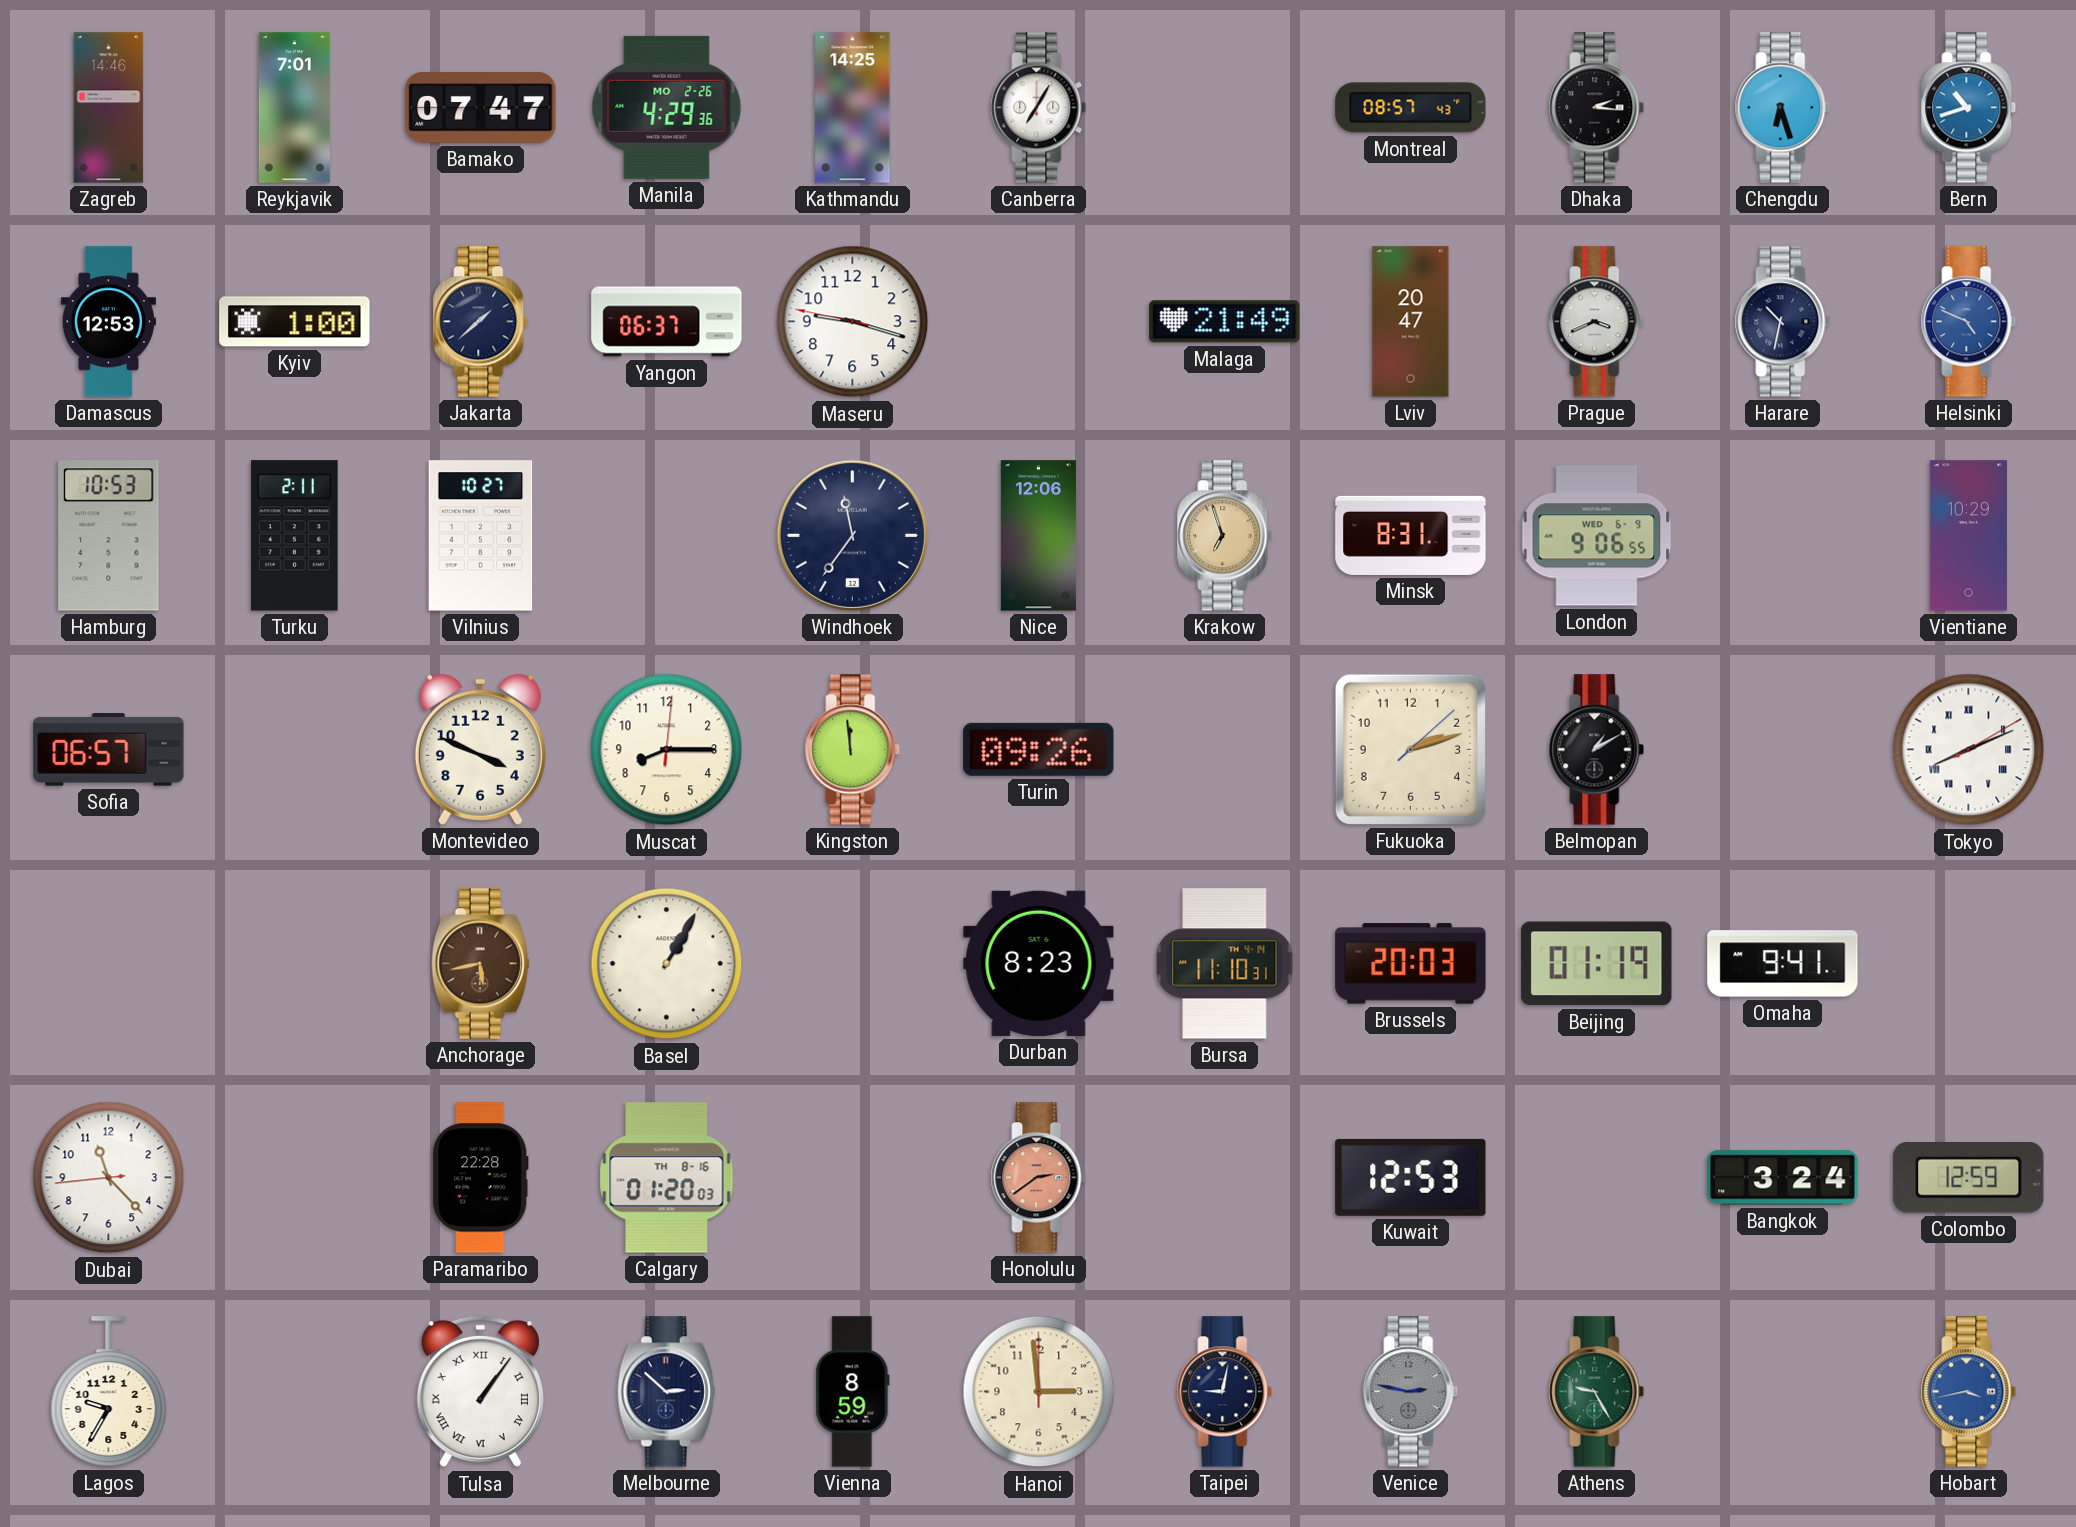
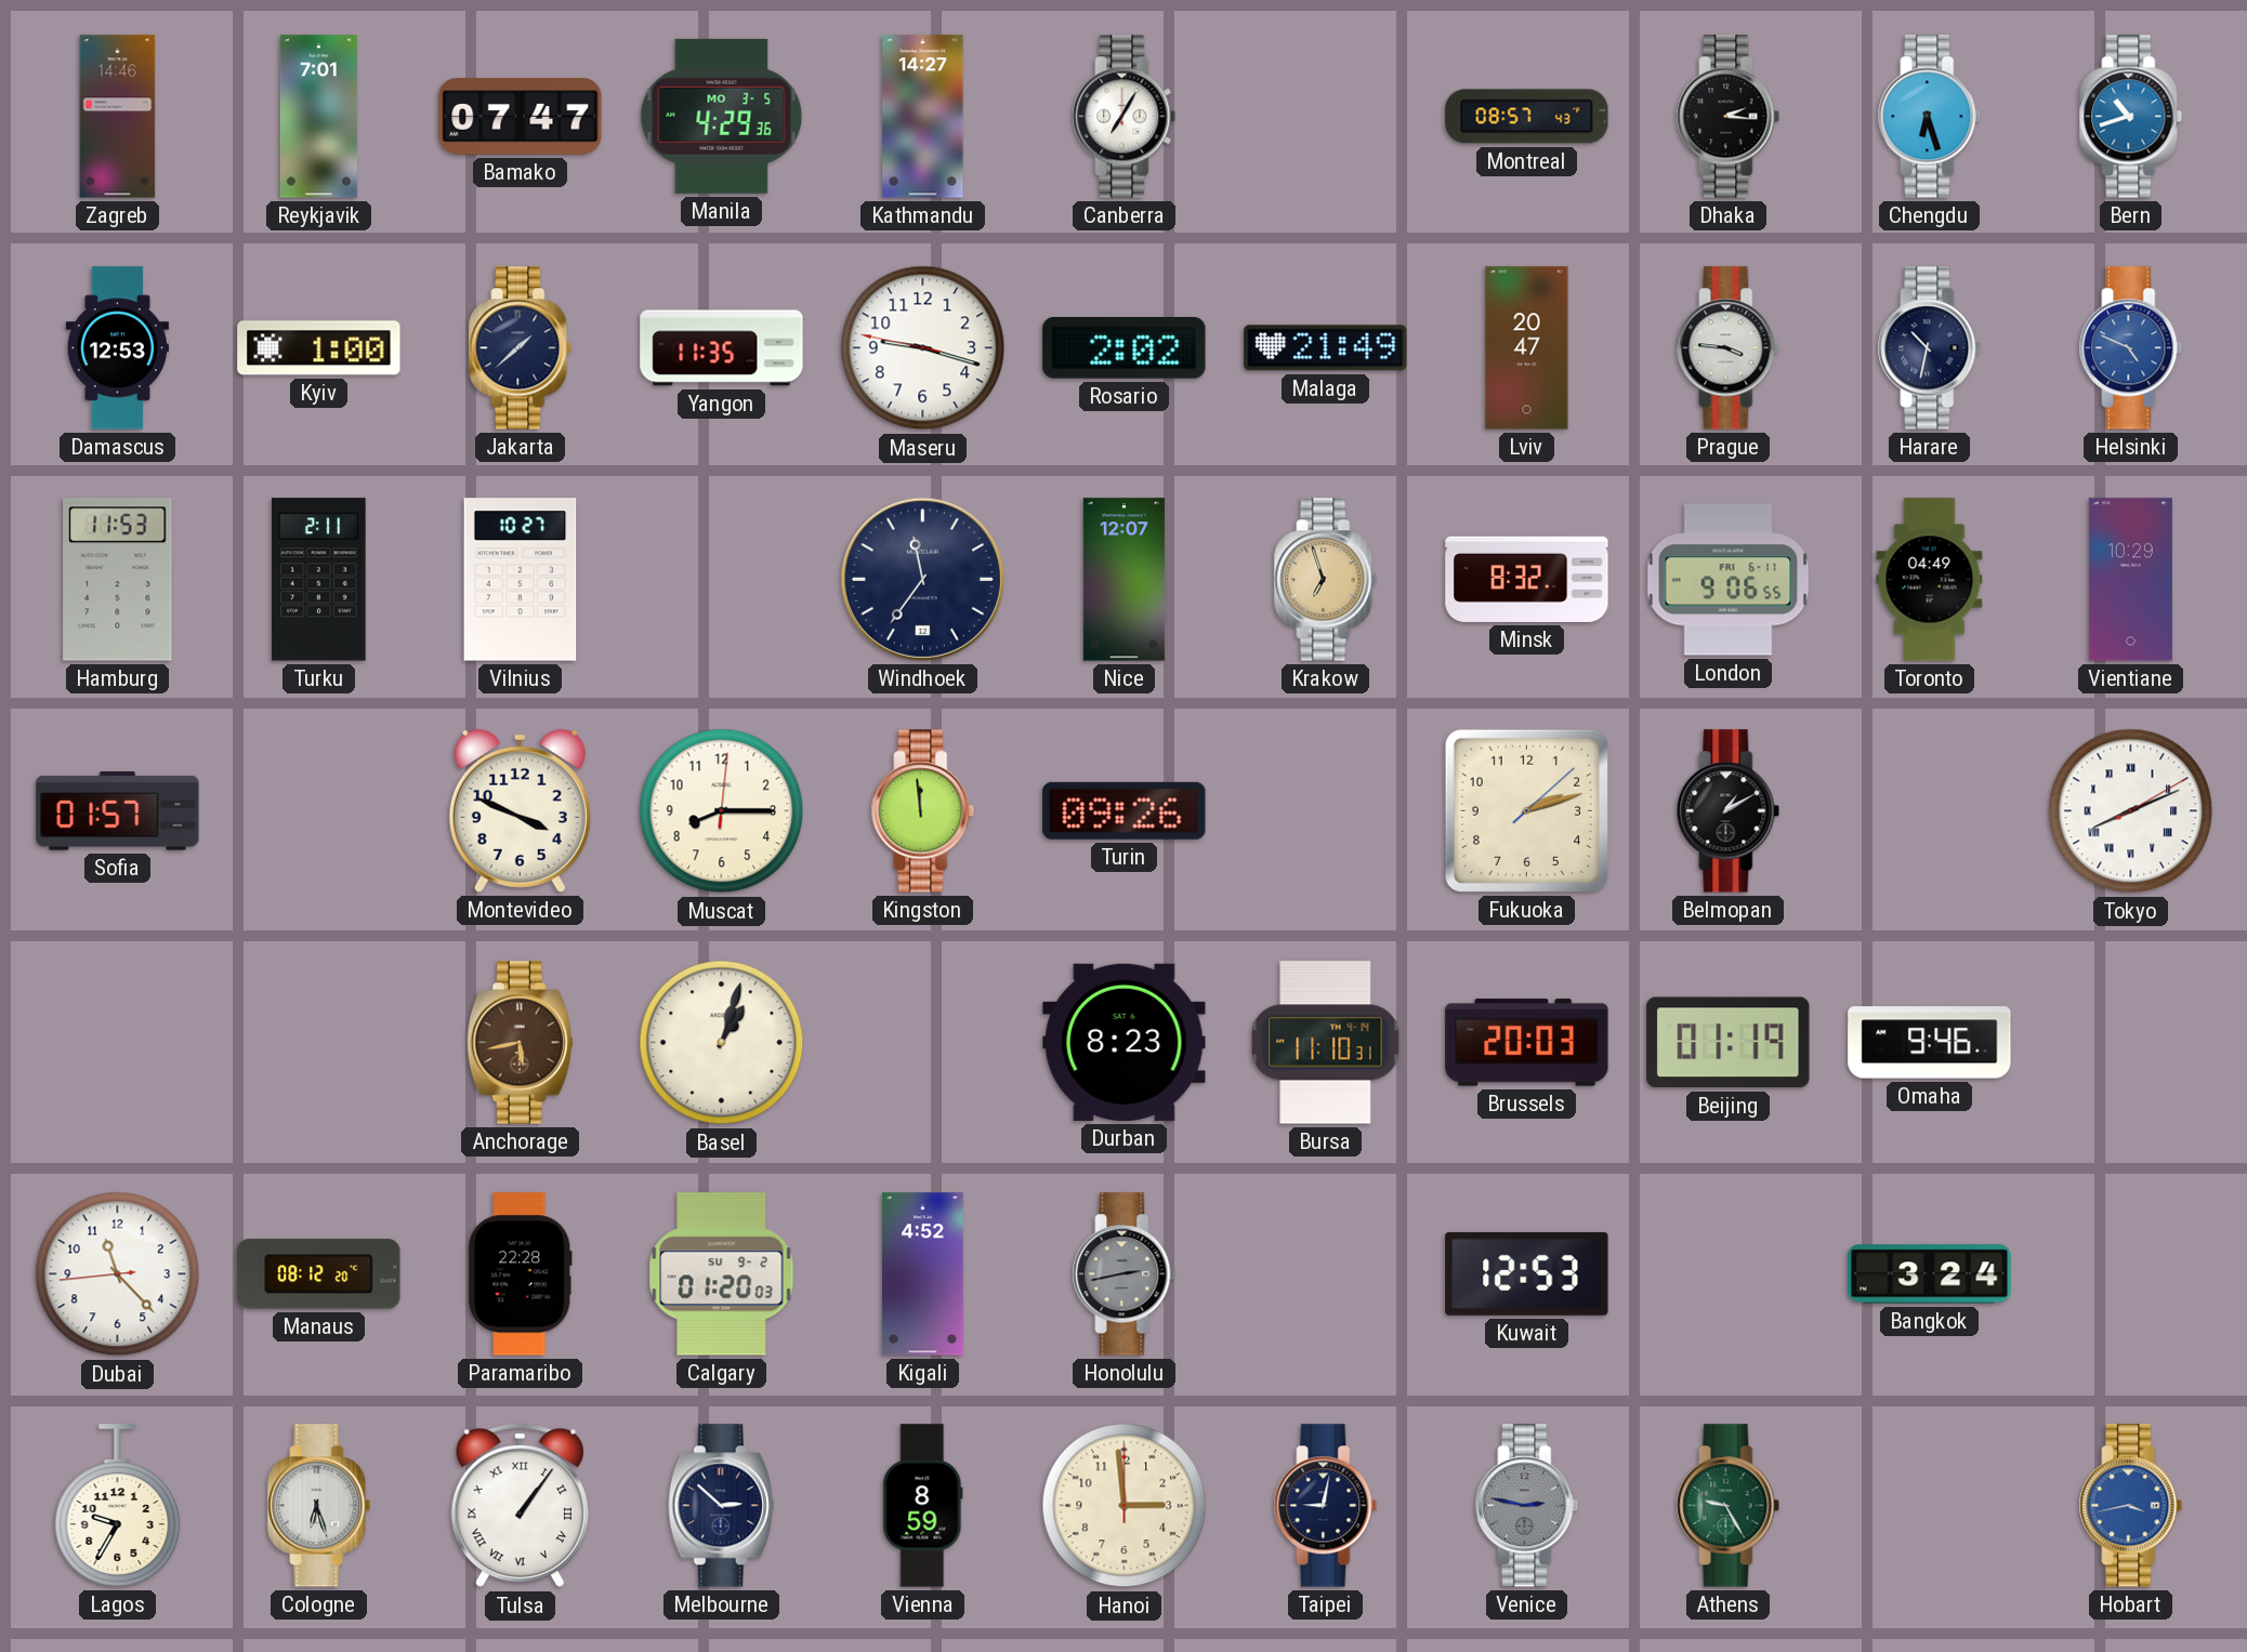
Manila date: MO 2-26 -> MO 3-5 (722, 116)
Kathmandu: 14:25 -> 14:27 (923, 117)
Yangon: 06:37 -> 11:35 (722, 348)
Rosario: none -> 2:02 (1125, 348)
Prague: 3:41 -> 3:46 (1729, 348)
Hamburg: 10:53 -> 11:53 (118, 580)
Nice: 12:06 -> 12:07 (1123, 580)
Minsk: 8:31 -> 8:32 (1527, 579)
London date: WED 6-9 -> FRI 6-11 (1729, 580)
Toronto: none -> 04:49 (1930, 580)
Sofia: 06:57 -> 01:57 (118, 811)
Basel: 1:05 -> 1:03 (722, 1043)
Omaha: 9:41 -> 9:46 (1930, 1043)
Manaus: none -> 08:12 (319, 1274)
Calgary date: TH 8-16 -> SU 9-2 (722, 1274)
Kigali: none -> 4:52 (922, 1274)
Honolulu: 2:39 -> 2:43 (1125, 1274)
Honolulu dial: salmon -> grey (1125, 1274)
Colombo: 12:59 -> none (1969, 1178)
Cologne: none -> 6:27 (319, 1506)
